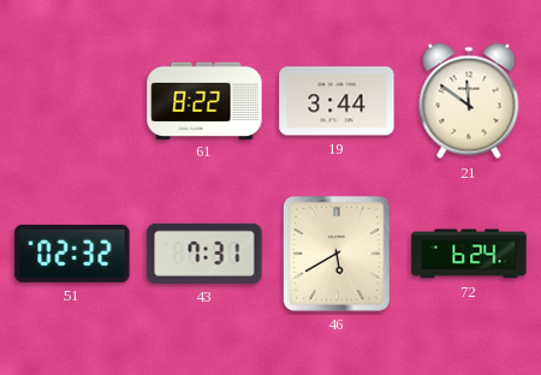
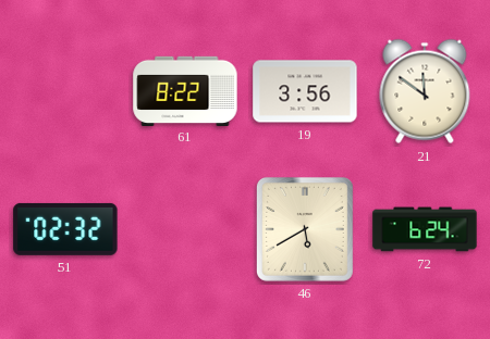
19: 3:44 -> 3:56 (305, 91)
43: 7:31 -> none (204, 254)
